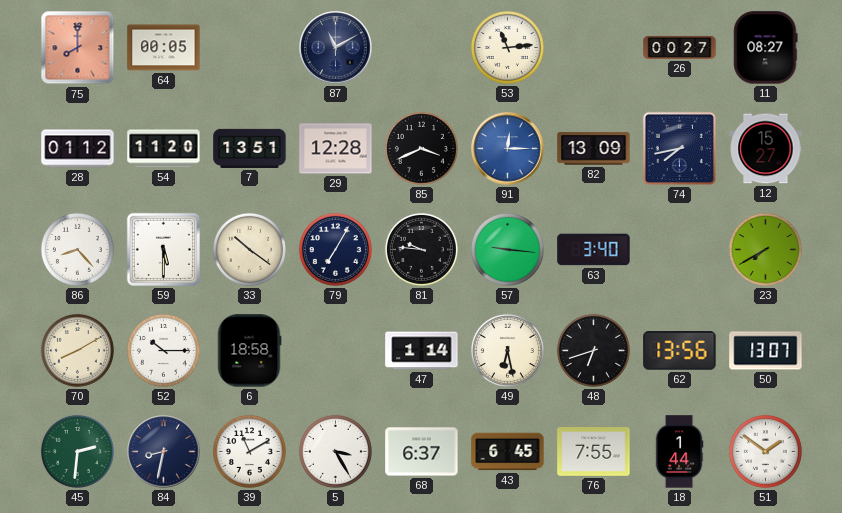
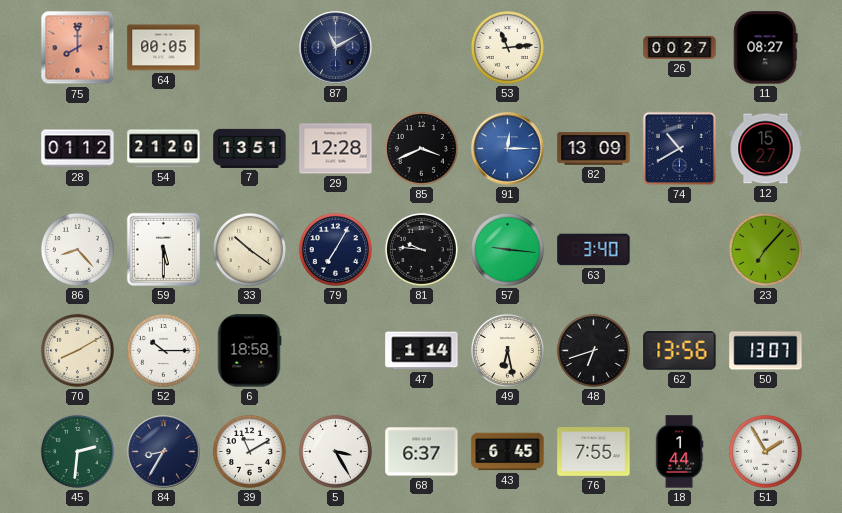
54: 11:20 -> 21:20 (164, 149)
74: 7:43 -> 10:40 (679, 148)
23: 7:40 -> 7:07 (765, 249)
84: 8:32 -> 8:35 (164, 452)
51: 1:51 -> 1:55 (765, 451)
